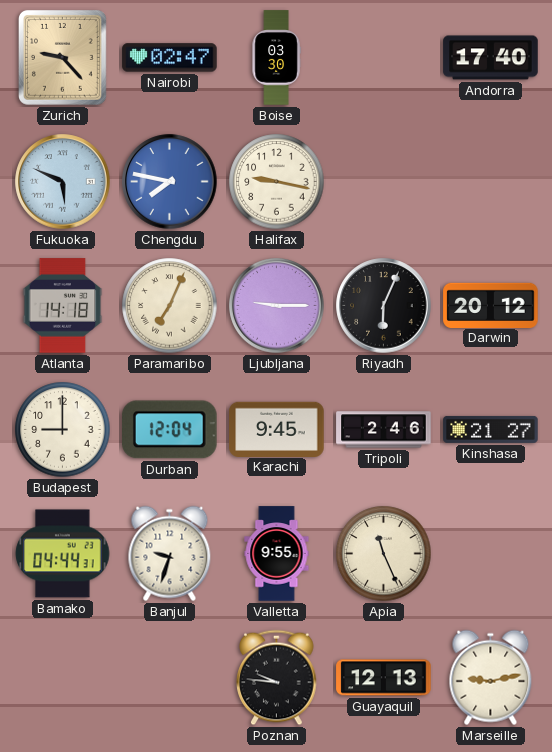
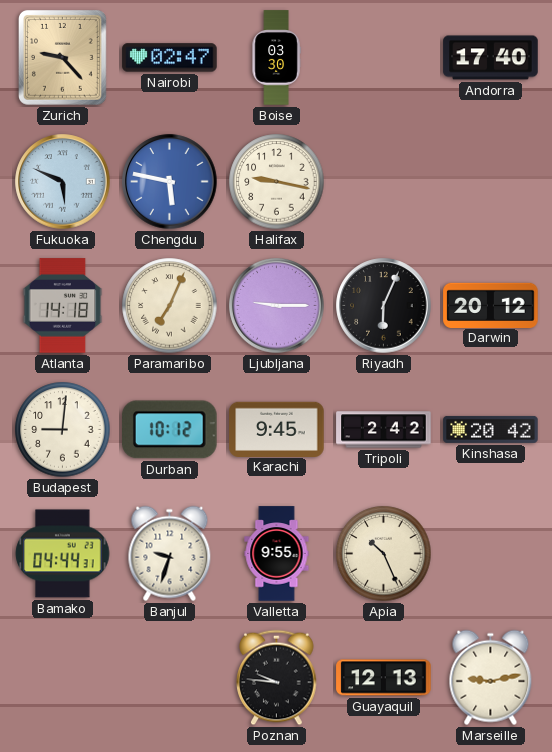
Chengdu: 7:47 -> 5:47 (170, 182)
Budapest: 9:00 -> 9:01 (63, 430)
Durban: 12:04 -> 10:12 (170, 430)
Tripoli: 2:46 -> 2:42 (384, 430)
Kinshasa: 21:27 -> 20:42 (491, 429)
Apia: 11:26 -> 10:26 (384, 554)
